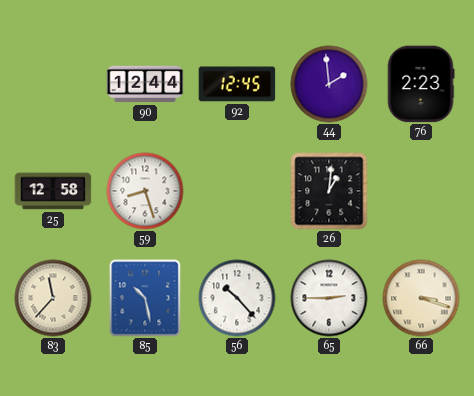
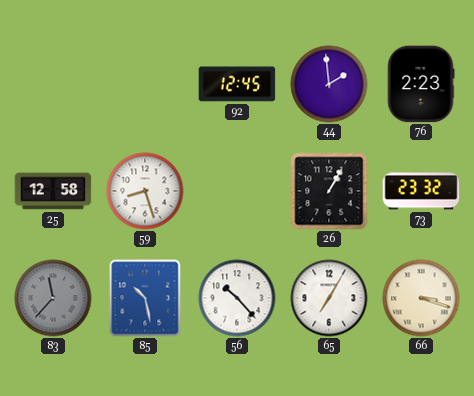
90: 12:44 -> none (145, 84)
26: 1:01 -> 1:05 (329, 191)
73: none -> 23:32 (421, 191)
83 dial: cream -> grey (53, 298)
65: 2:45 -> 7:05 (329, 298)
